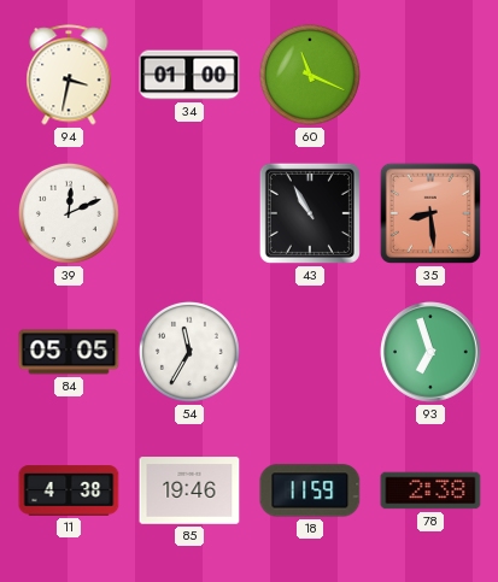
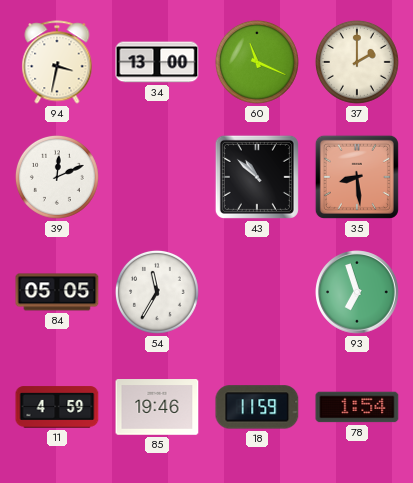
34: 01:00 -> 13:00 (157, 62)
37: none -> 2:00 (357, 62)
43: 10:55 -> 10:52 (257, 177)
11: 4:38 -> 4:59 (57, 407)
78: 2:38 -> 1:54 (357, 407)
